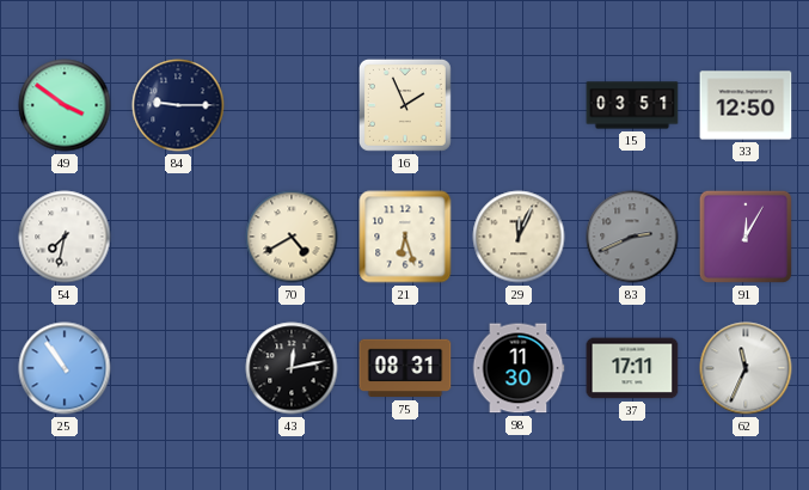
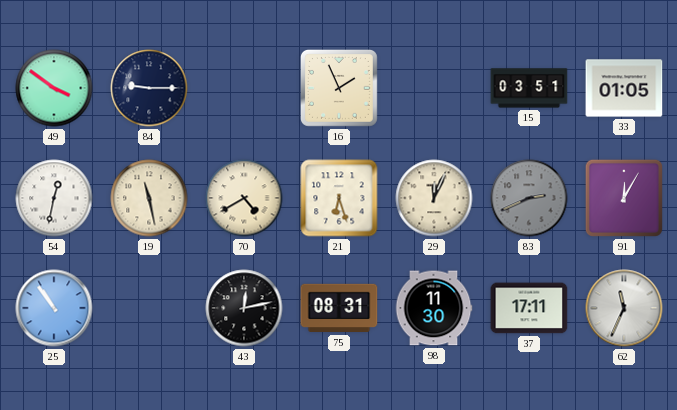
33: 12:50 -> 01:05 (624, 88)
54: 7:32 -> 12:32 (54, 198)
19: none -> 11:28 (149, 198)
